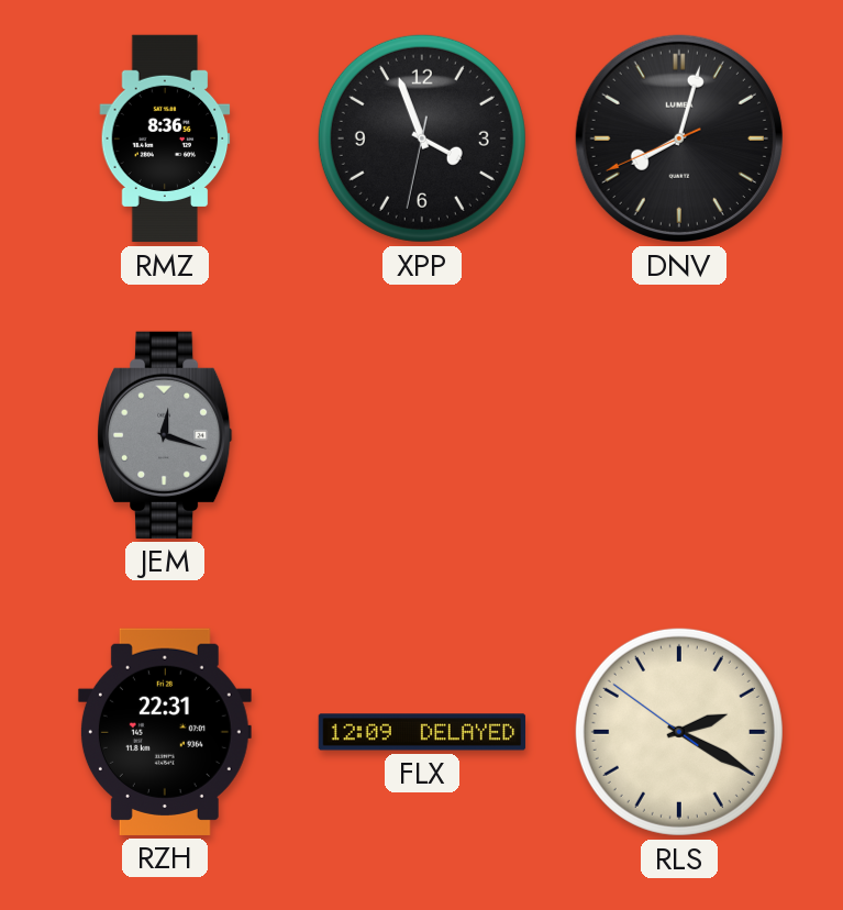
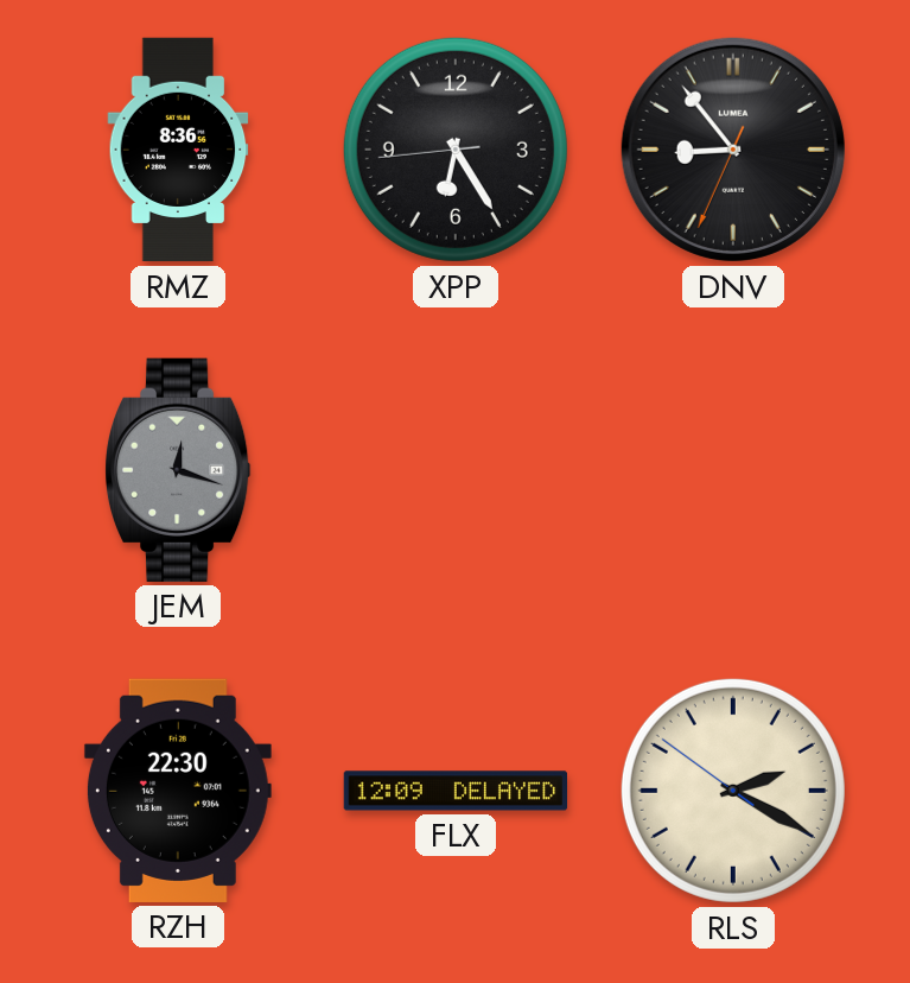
XPP: 3:56 -> 6:24 (456, 150)
DNV: 8:02 -> 8:53 (733, 150)
RZH: 22:31 -> 22:30 (178, 791)
